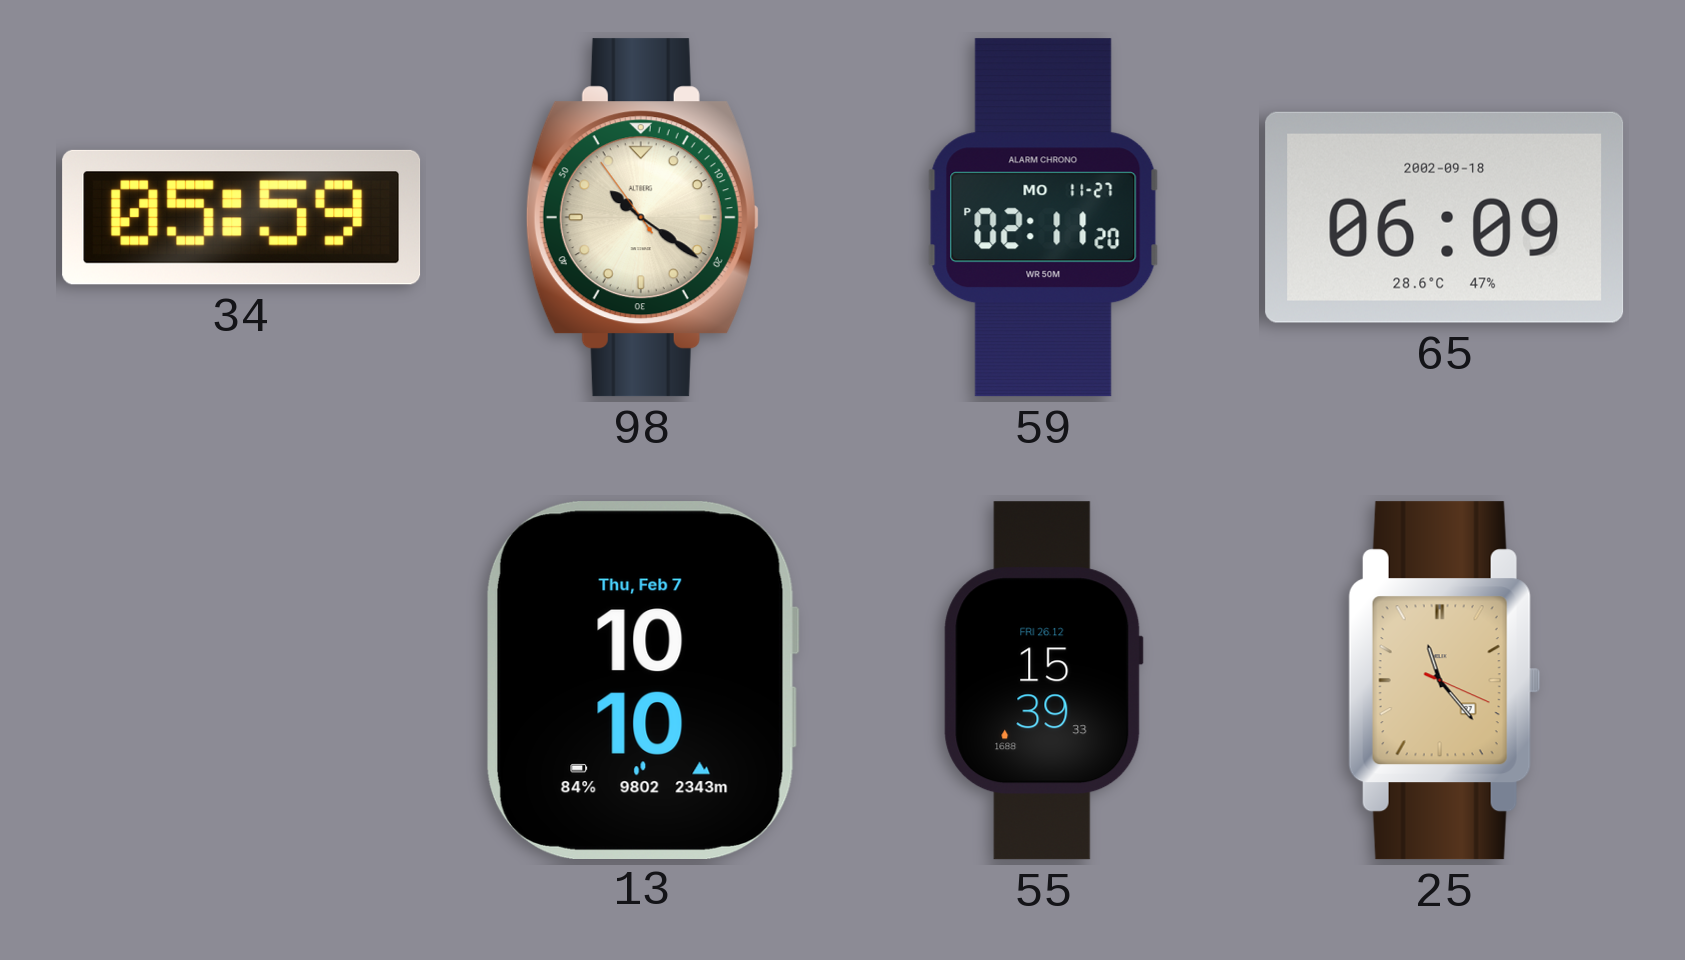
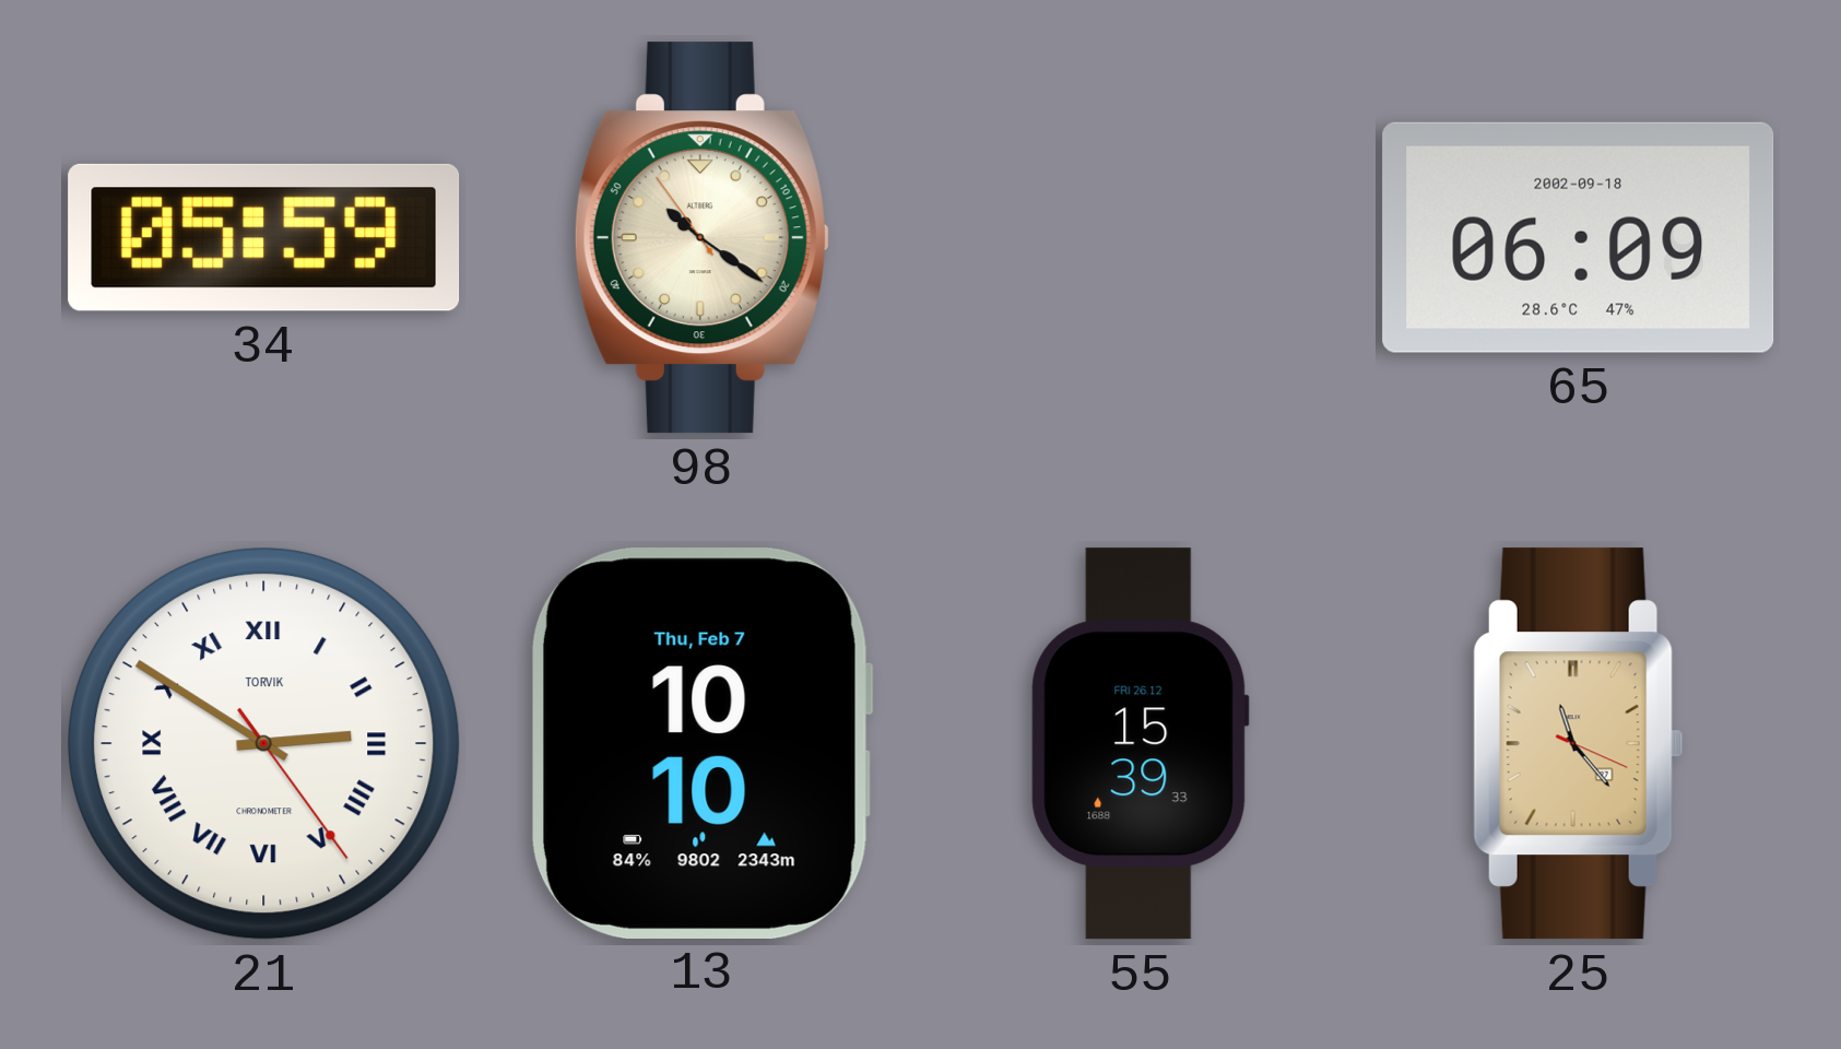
59: 02:11 -> none (1044, 218)
21: none -> 2:50 (264, 744)
